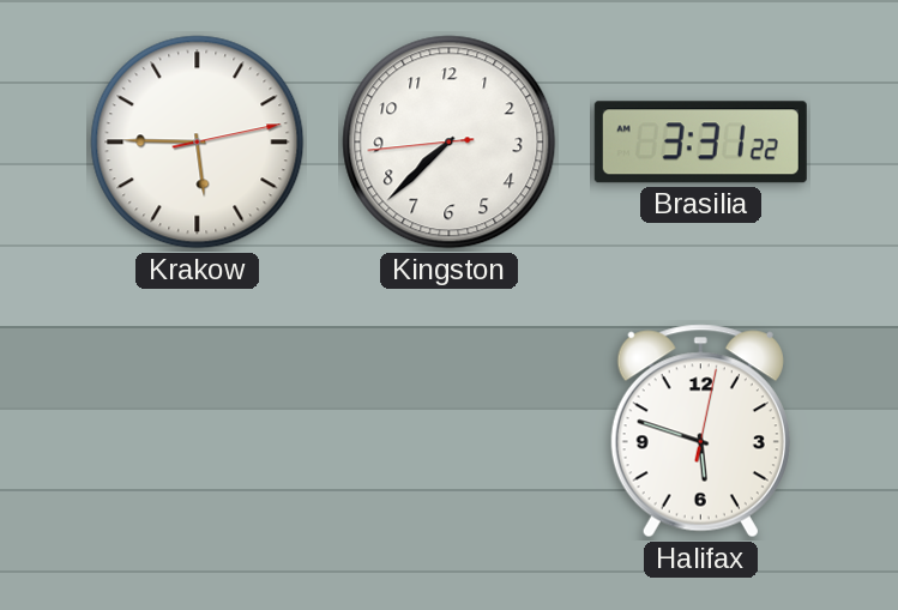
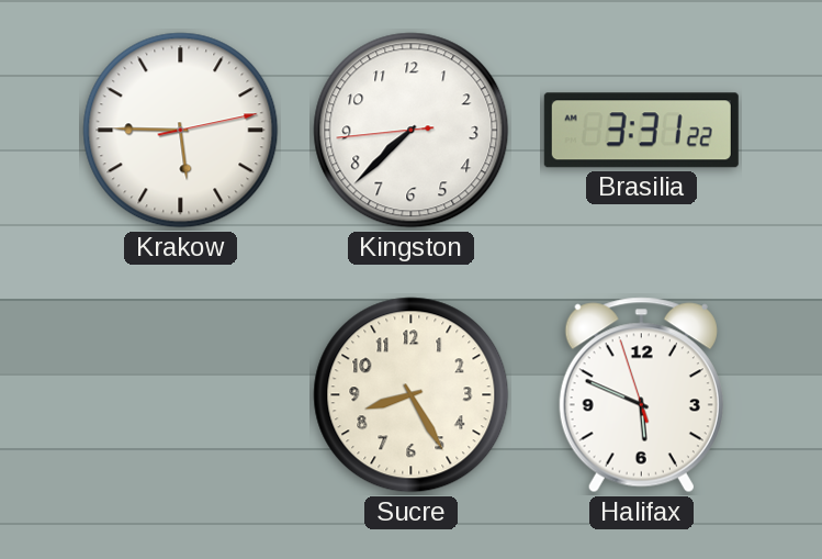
Sucre: none -> 8:25 (412, 395)
Halifax: 5:48:02 -> 5:48:57 (641, 395)
